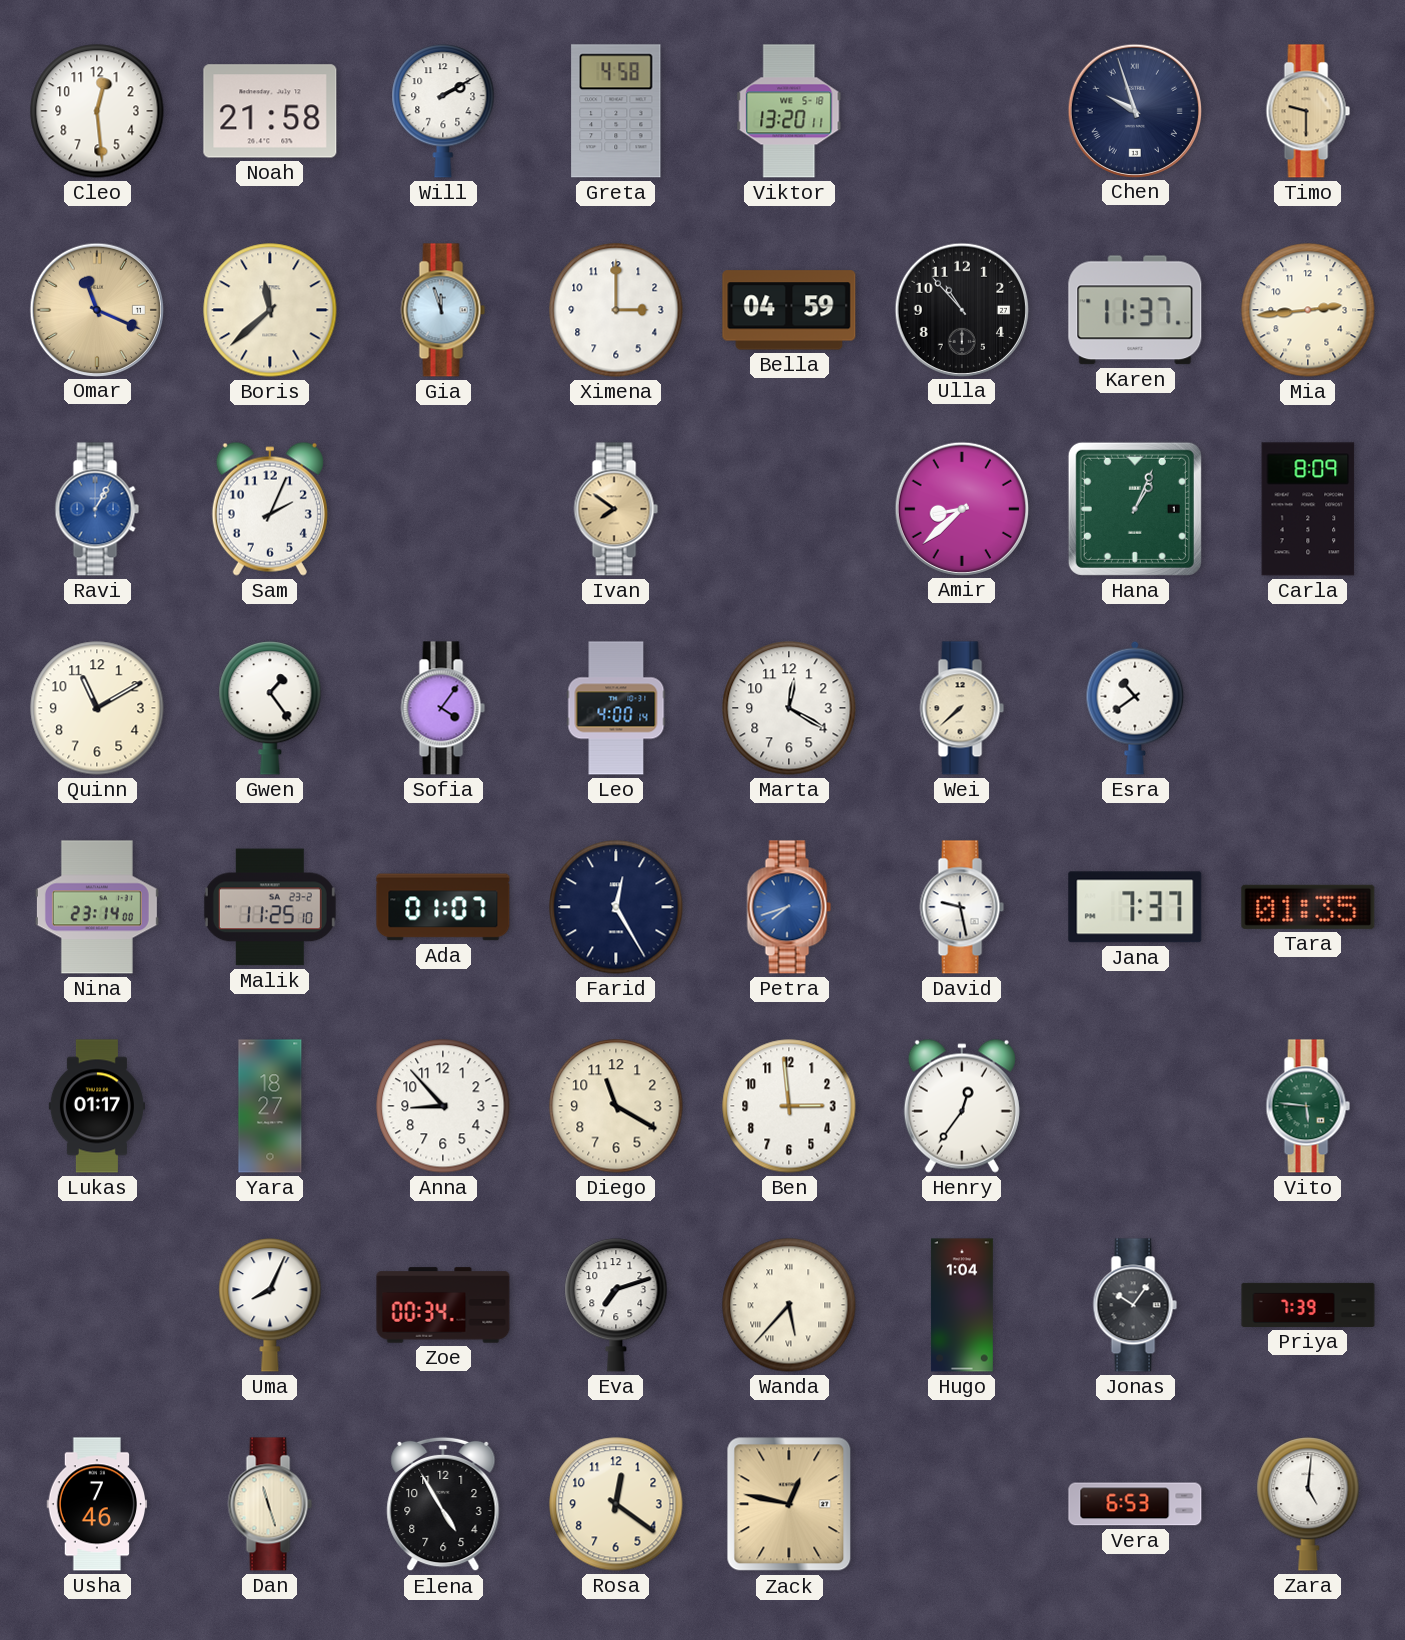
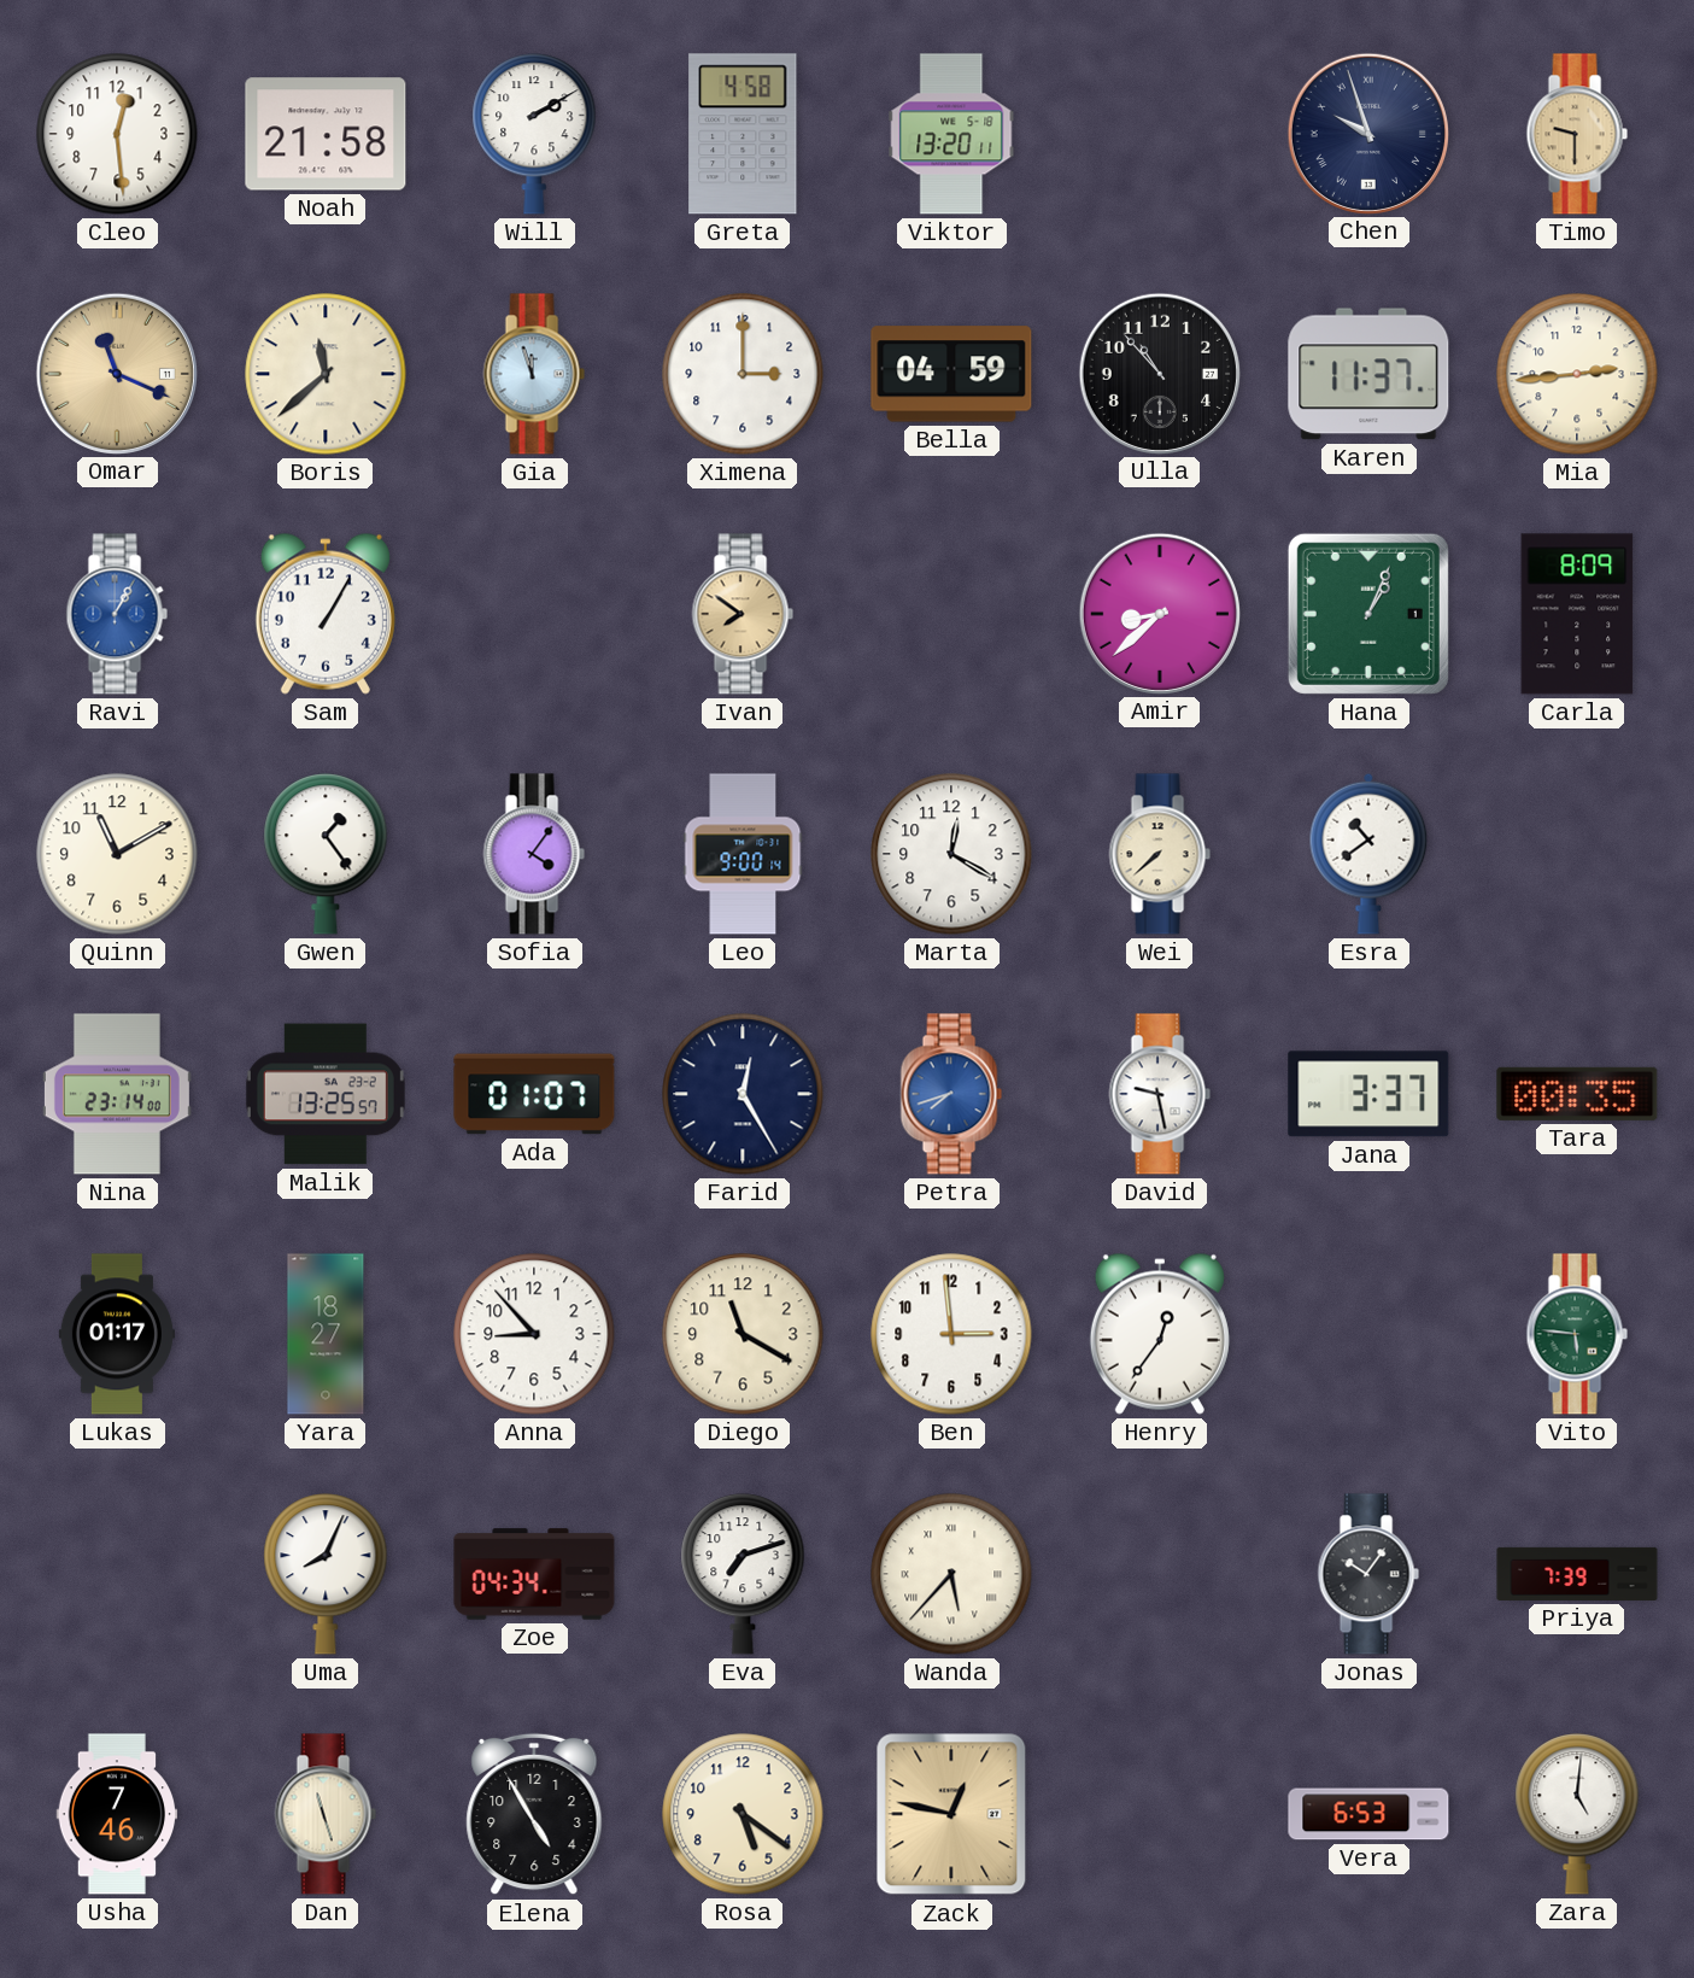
Sam: 2:04 -> 1:05 (326, 614)
Leo: 4:00 -> 9:00 (743, 854)
Malik: 11:25 -> 13:25 (326, 1094)
Jana: 7:37 -> 3:37 (1368, 1094)
Tara: 01:35 -> 00:35 (1577, 1094)
Zoe: 00:34 -> 04:34 (534, 1574)
Hugo: 1:04 -> none (962, 1305)
Rosa: 12:21 -> 5:21 (743, 1814)
